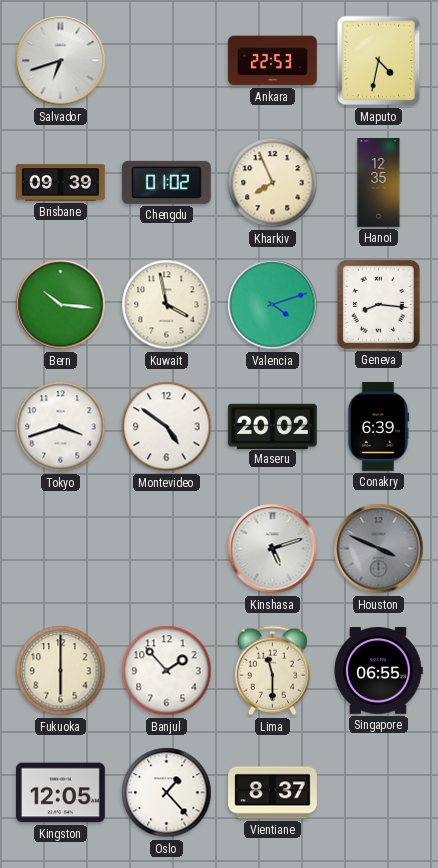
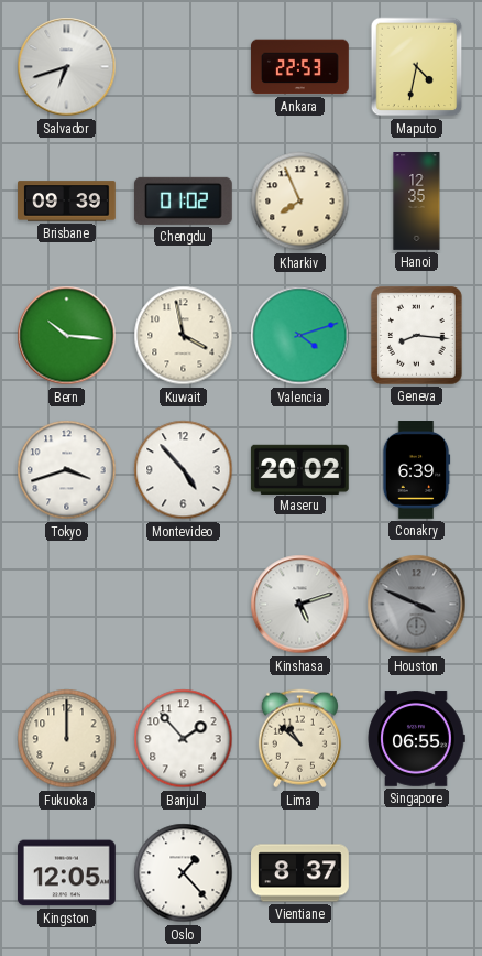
Montevideo: 4:51 -> 4:53 (184, 470)
Fukuoka: 6:00 -> 12:00 (67, 739)
Lima: 11:30 -> 10:52 (299, 739)
